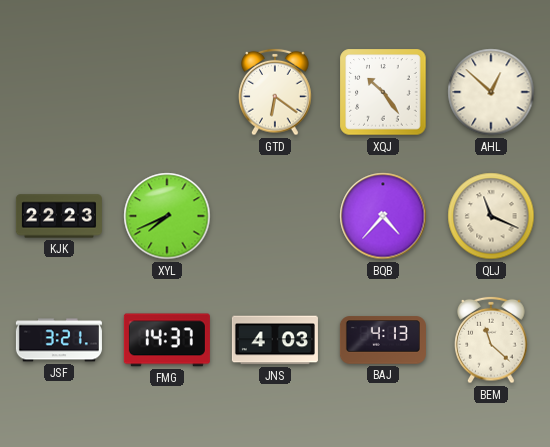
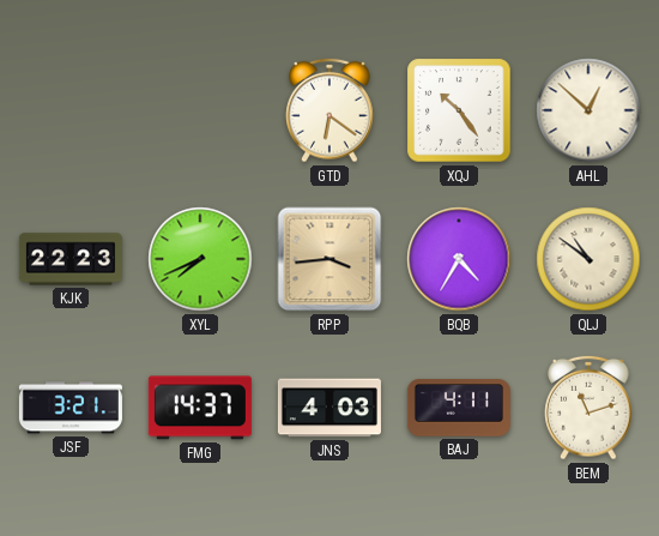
RPP: none -> 3:44 (329, 259)
BQB: 4:37 -> 4:35 (459, 259)
QLJ: 11:19 -> 10:51 (588, 259)
BAJ: 4:13 -> 4:11 (459, 408)
BEM: 11:22 -> 11:12 (588, 408)
